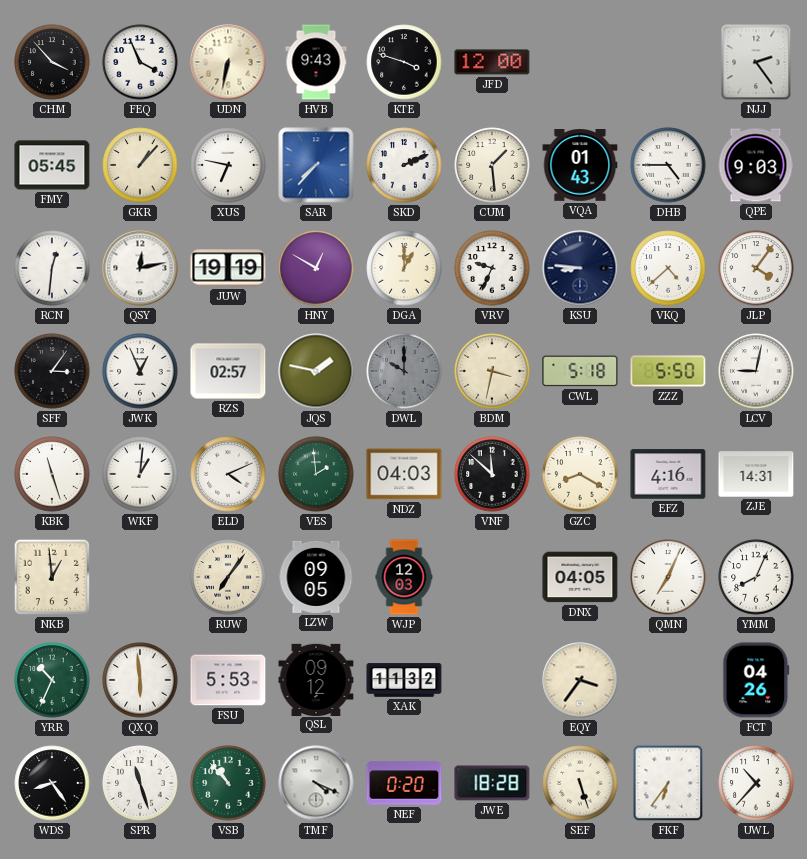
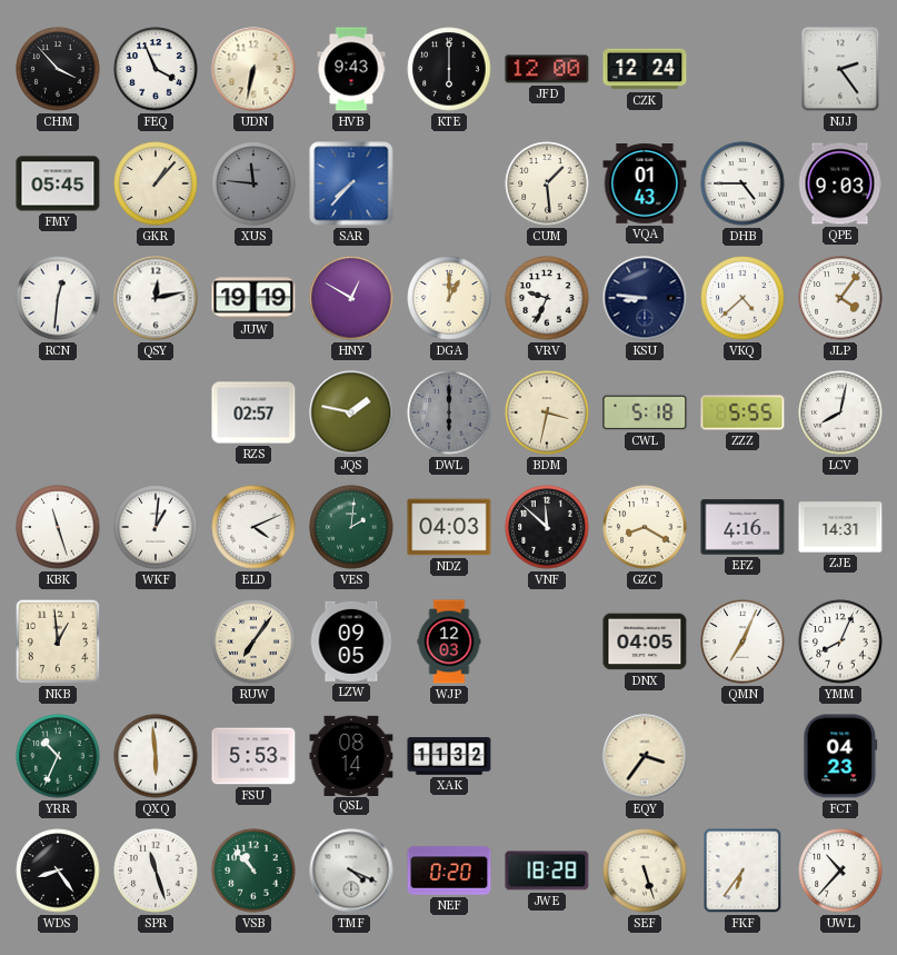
KTE: 3:48 -> 6:00 (449, 69)
CZK: none -> 12:24 (645, 69)
XUS: 6:47 -> 11:46 (253, 183)
XUS dial: white -> grey (253, 183)
SKD: 2:11 -> none (404, 165)
SFF: 3:06 -> none (52, 371)
JWK: 12:56 -> none (140, 371)
DWL: 10:00 -> 6:00 (449, 412)
ZZZ: 5:50 -> 5:55 (742, 412)
LCV: 9:02 -> 8:02 (840, 412)
VES: 1:59 -> 2:01 (351, 527)
QSL: 09:12 -> 08:14 (351, 755)
FCT: 04:26 -> 04:23 (840, 756)
